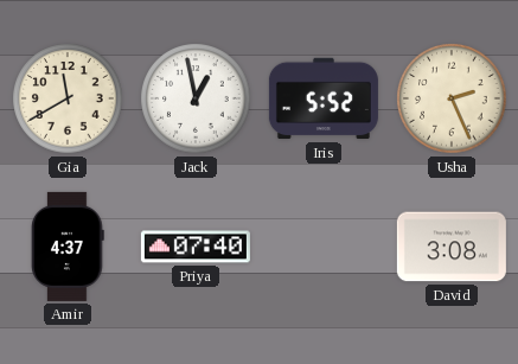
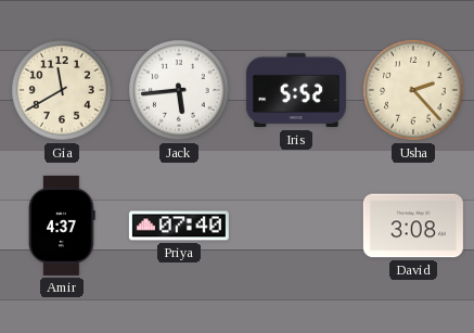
Jack: 12:58 -> 5:44 (179, 90)
Usha: 2:26 -> 2:23 (413, 90)
